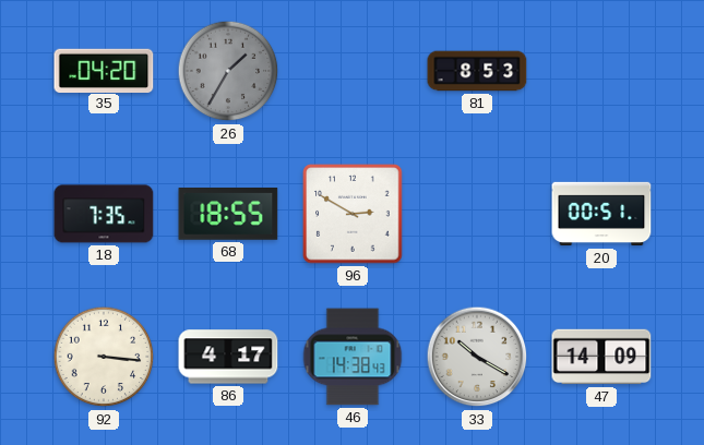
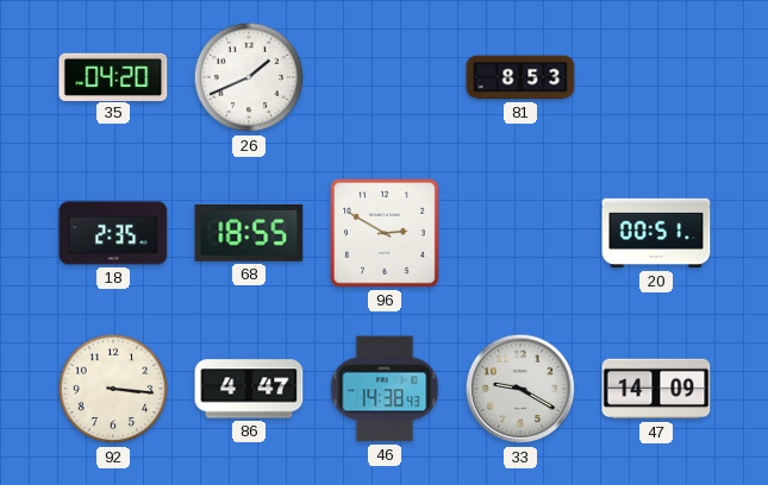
26: 1:35 -> 1:41 (249, 77)
26 dial: grey -> white (249, 77)
18: 7:35 -> 2:35 (113, 233)
86: 4:17 -> 4:47 (249, 389)
33: 10:20 -> 9:20 (520, 389)
